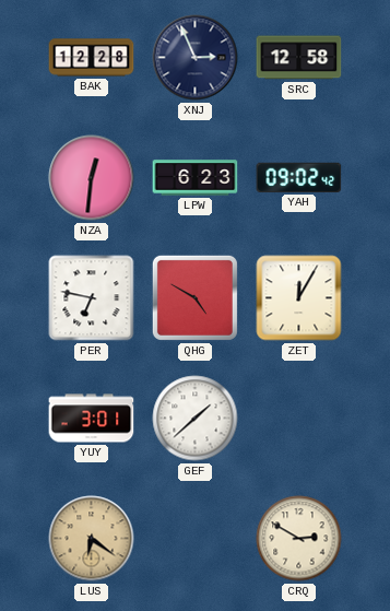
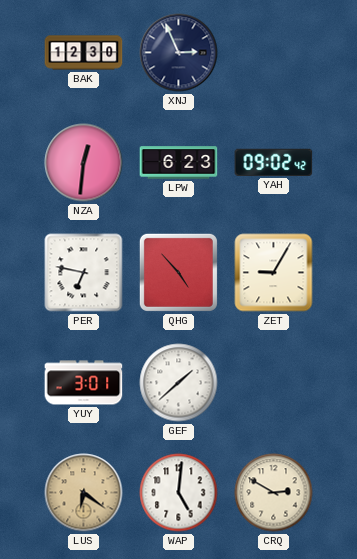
BAK: 12:28 -> 12:30 (84, 53)
SRC: 12:58 -> none (299, 58)
QHG: 4:50 -> 4:53 (178, 272)
ZET: 12:05 -> 9:05 (274, 273)
WAP: none -> 5:01 (179, 493)
